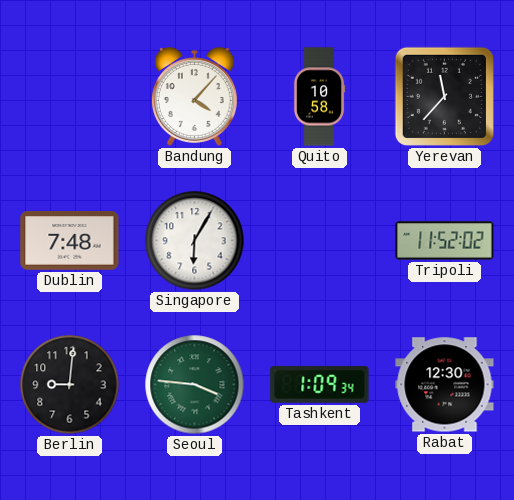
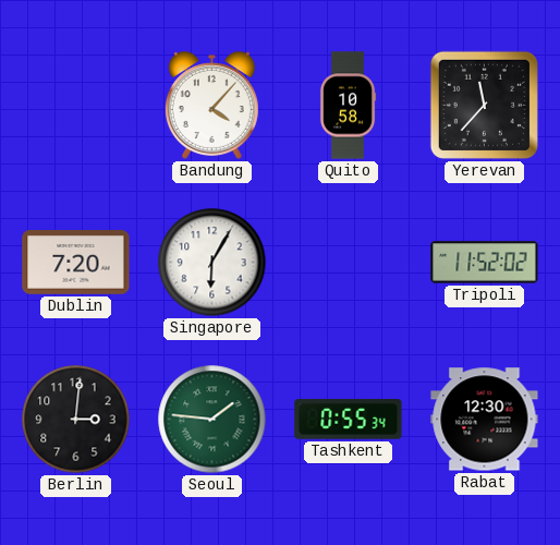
Dublin: 7:48 -> 7:20 (76, 263)
Berlin: 9:01 -> 3:01 (76, 420)
Seoul: 3:46 -> 1:46 (212, 420)
Tashkent: 1:09 -> 0:55 (349, 420)
